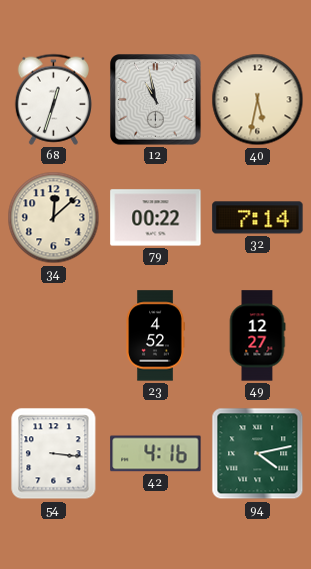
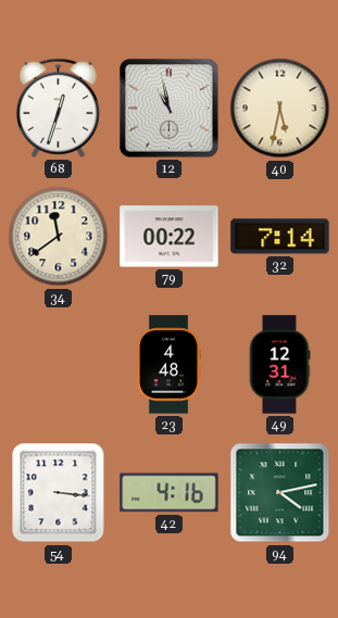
34: 12:08 -> 11:39 (59, 237)
23: 4:52 -> 4:48 (168, 365)
49: 12:27 -> 12:31 (279, 365)
